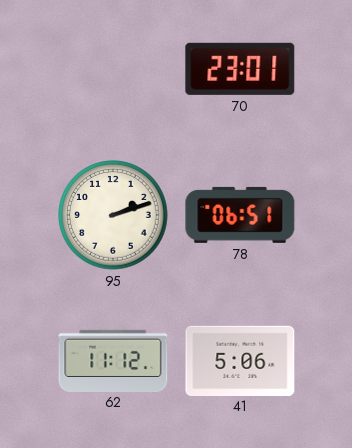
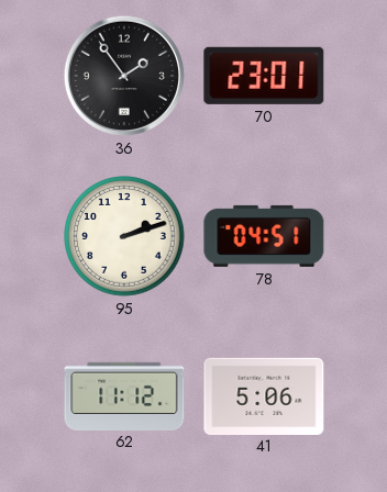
36: none -> 1:54 (124, 76)
78: 06:51 -> 04:51 (264, 236)
